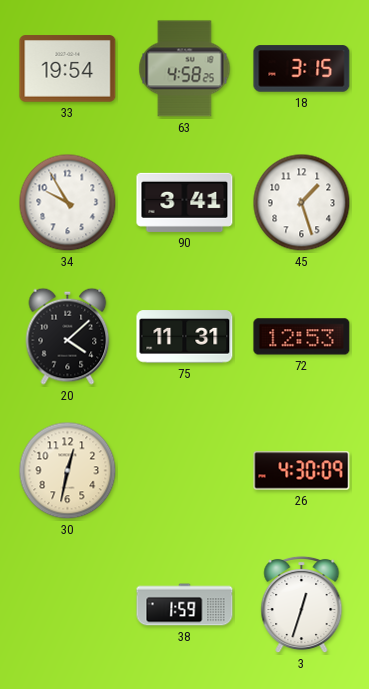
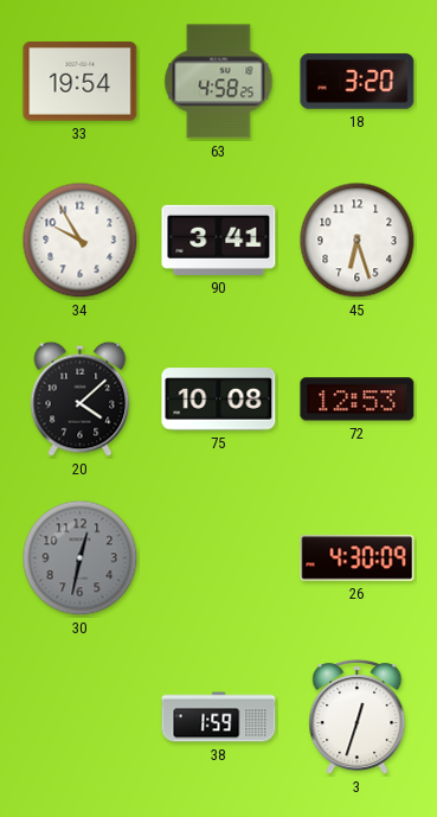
18: 3:15 -> 3:20 (358, 82)
45: 1:27 -> 6:27 (358, 241)
75: 11:31 -> 10:08 (219, 400)
30 dial: cream -> grey (81, 559)
